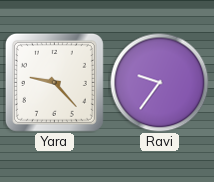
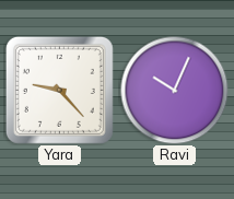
Ravi: 9:36 -> 10:04 (175, 91)
